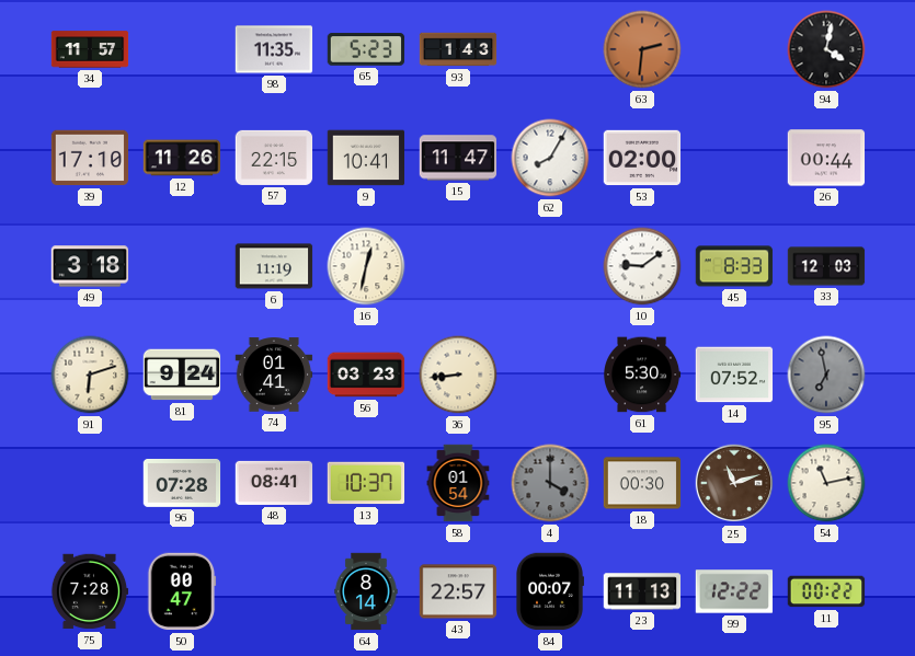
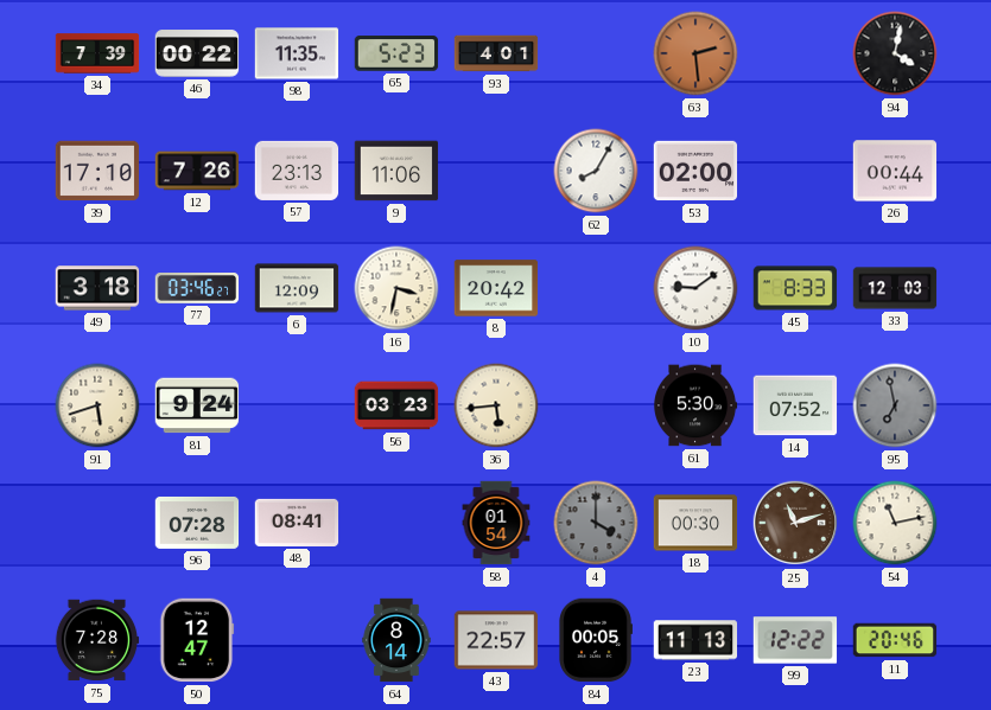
34: 11:57 -> 7:39 (97, 53)
46: none -> 00:22 (197, 53)
93: 1:43 -> 4:01 (496, 53)
63: 2:31 -> 2:29 (695, 53)
12: 11:26 -> 7:26 (197, 171)
57: 22:15 -> 23:13 (297, 171)
9: 10:41 -> 11:06 (396, 171)
15: 11:47 -> none (458, 158)
77: none -> 03:46 (197, 289)
6: 11:19 -> 12:09 (297, 288)
16: 12:32 -> 3:32 (396, 288)
8: none -> 20:42 (496, 288)
91: 6:12 -> 5:42 (97, 405)
74: 01:41 -> none (274, 375)
36: 8:44 -> 5:44 (496, 405)
13: 10:37 -> none (366, 483)
50: 00:47 -> 12:47 (197, 640)
84: 00:07 -> 00:05 (596, 640)
11: 00:22 -> 20:46 (895, 640)
